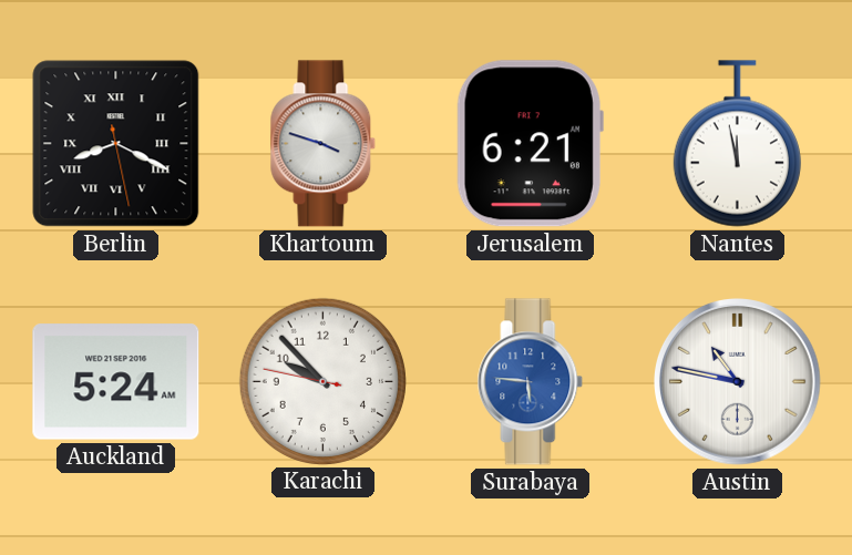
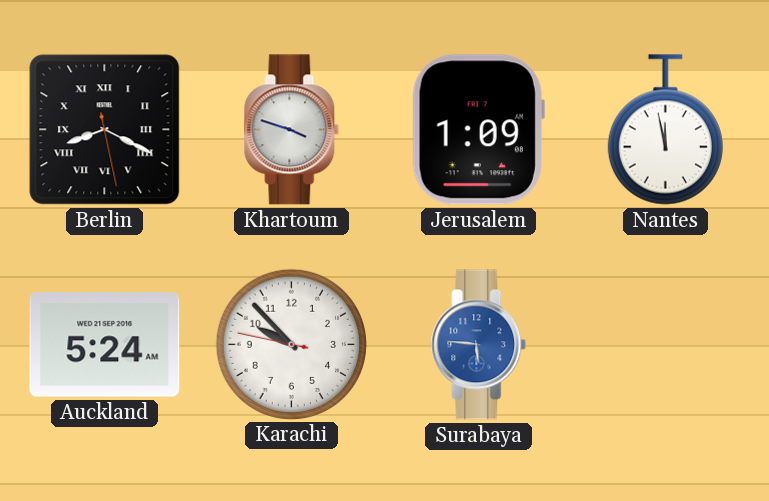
Jerusalem: 6:21 -> 1:09 (478, 130)
Austin: 10:47 -> none (738, 382)
